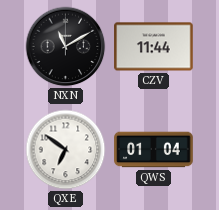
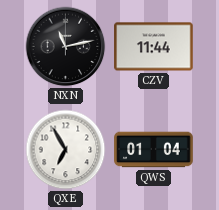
NXN: 11:10 -> 11:13 (66, 47)
QXE: 6:51 -> 6:55 (66, 150)
